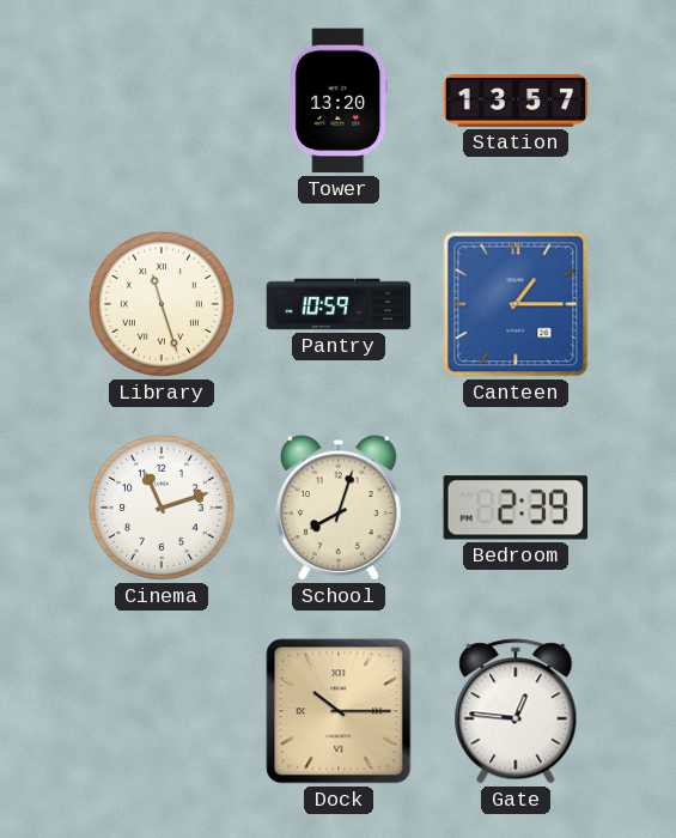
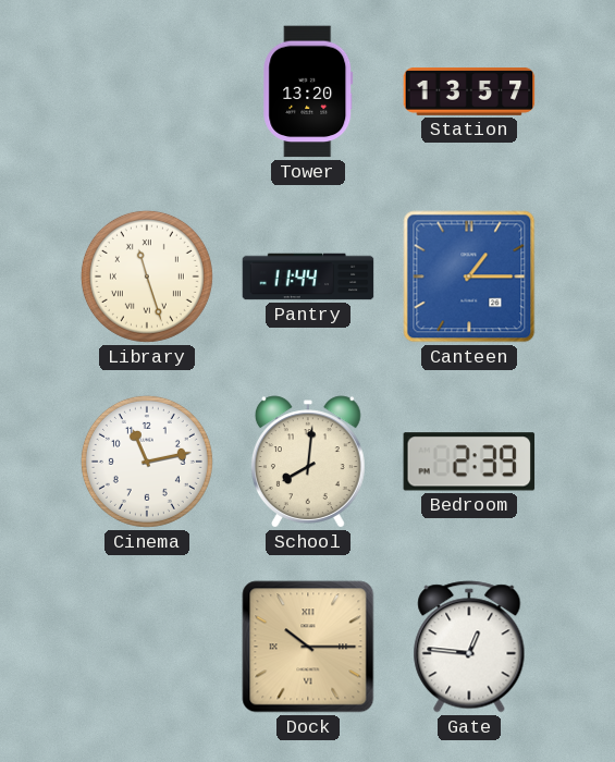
Pantry: 10:59 -> 11:44 (308, 276)
Cinema: 11:12 -> 11:13 (147, 462)
School: 8:03 -> 8:01 (308, 462)
